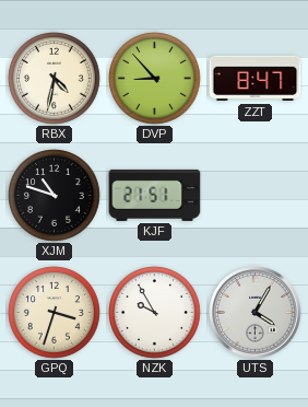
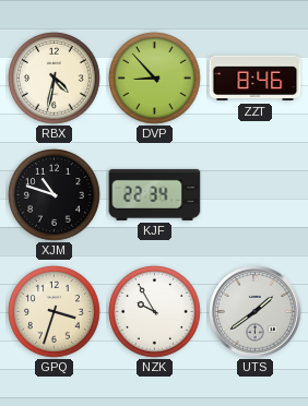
ZZT: 8:47 -> 8:46 (256, 79)
KJF: 21:51 -> 22:34 (155, 194)
UTS: 4:05 -> 1:39 (256, 312)
